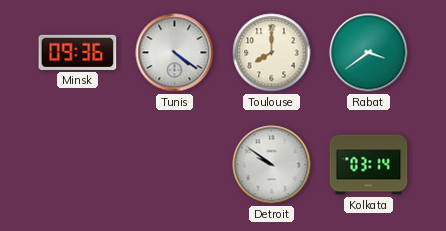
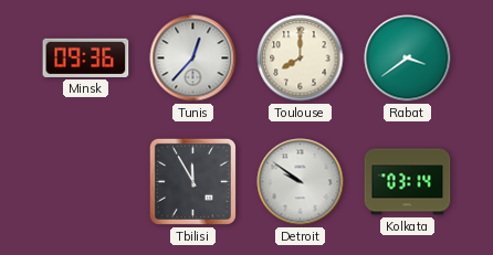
Tunis: 4:21 -> 12:37 (193, 59)
Tbilisi: none -> 11:55 (192, 181)
